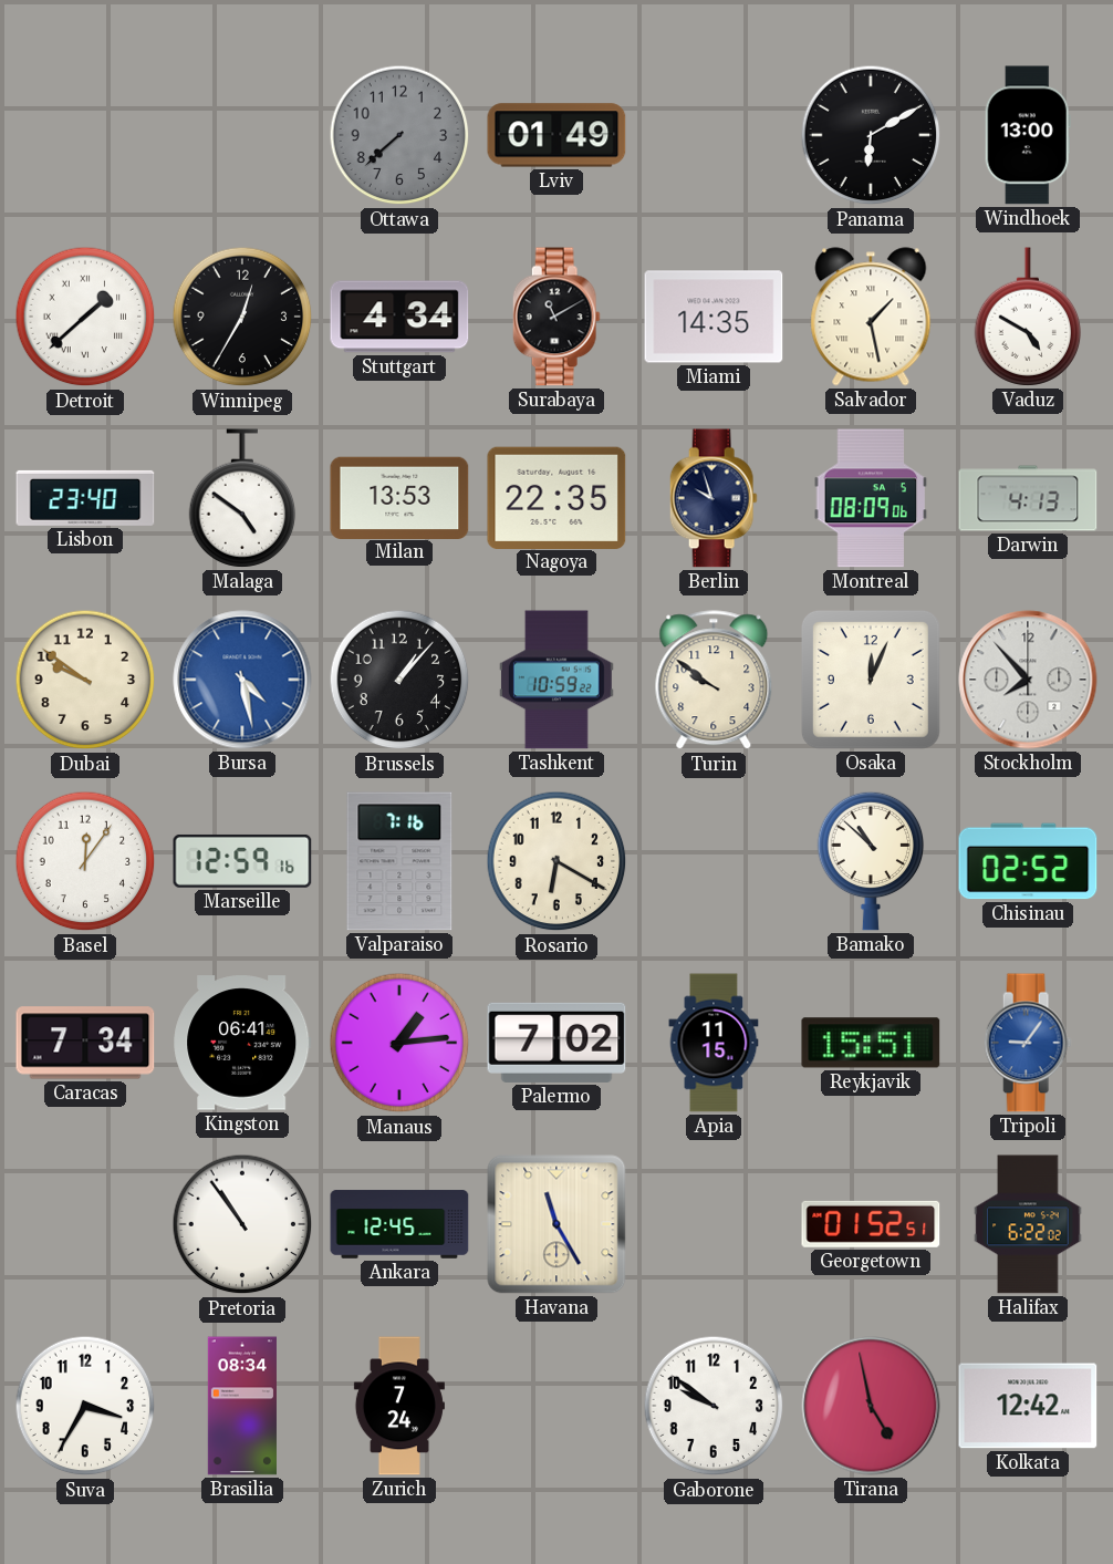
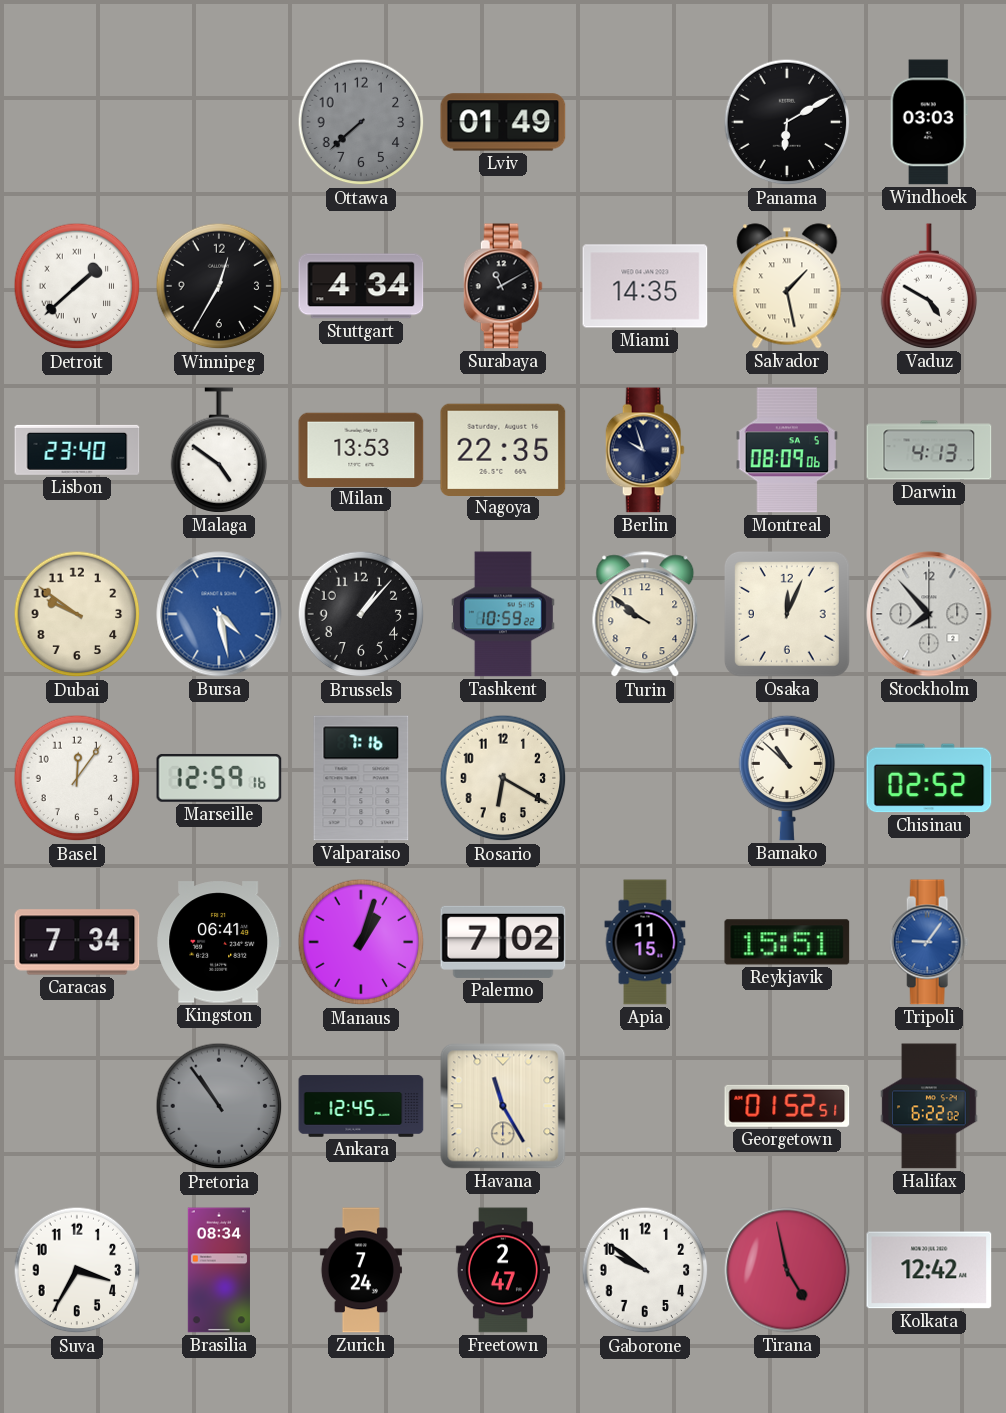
Windhoek: 13:00 -> 03:03 (929, 122)
Manaus: 1:14 -> 1:03 (361, 942)
Pretoria dial: white -> grey (219, 1106)
Freetown: none -> 2:47 (503, 1270)
